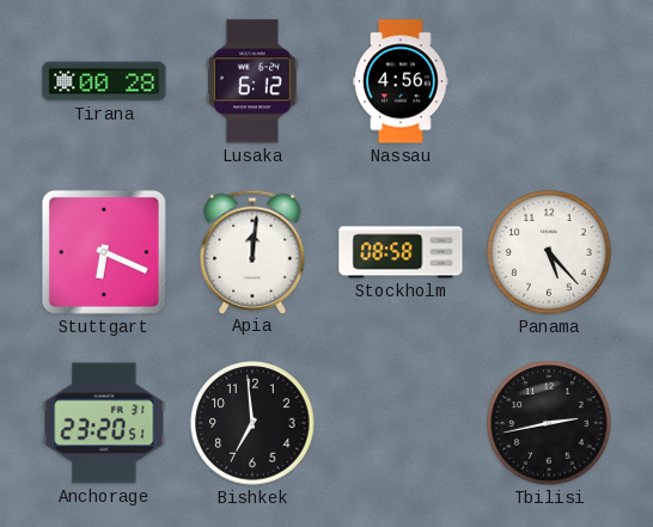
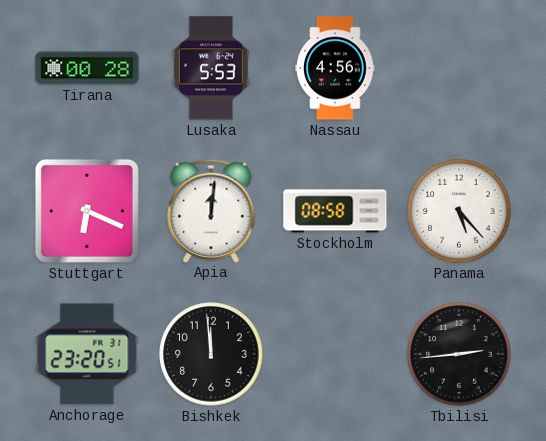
Lusaka: 6:12 -> 5:53 (211, 68)
Bishkek: 6:59 -> 11:59 (211, 354)
Tbilisi: 2:43 -> 2:44 (459, 354)
